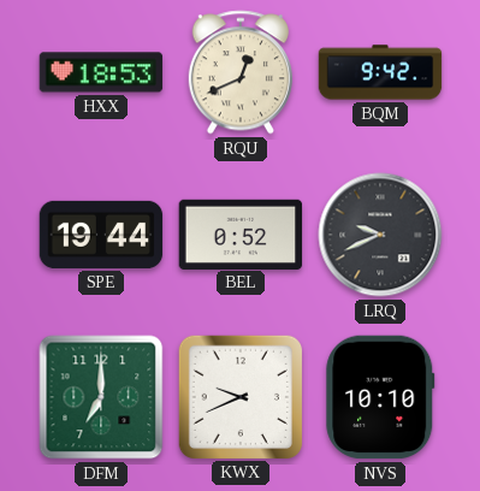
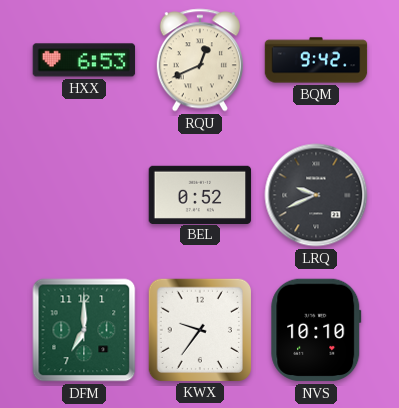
HXX: 18:53 -> 6:53 (84, 60)
SPE: 19:44 -> none (101, 235)
KWX: 9:41 -> 9:36 (199, 329)
